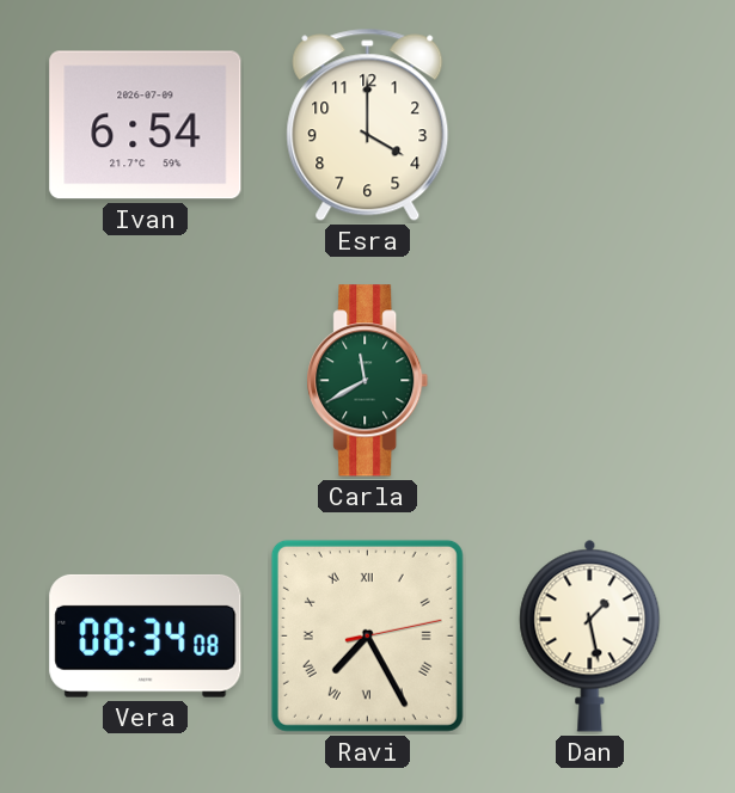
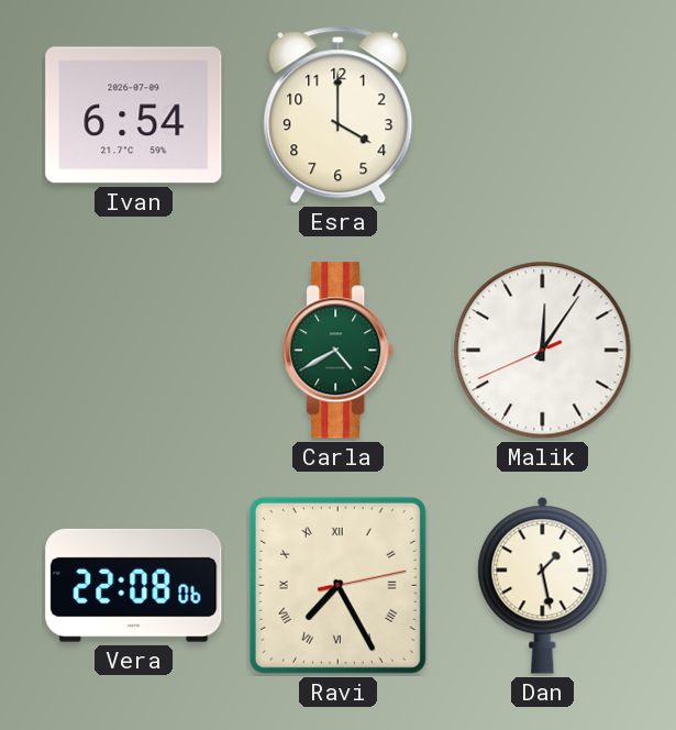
Carla: 11:40 -> 4:40 (339, 351)
Malik: none -> 12:05 (543, 351)
Vera: 08:34 -> 22:08 (134, 585)
